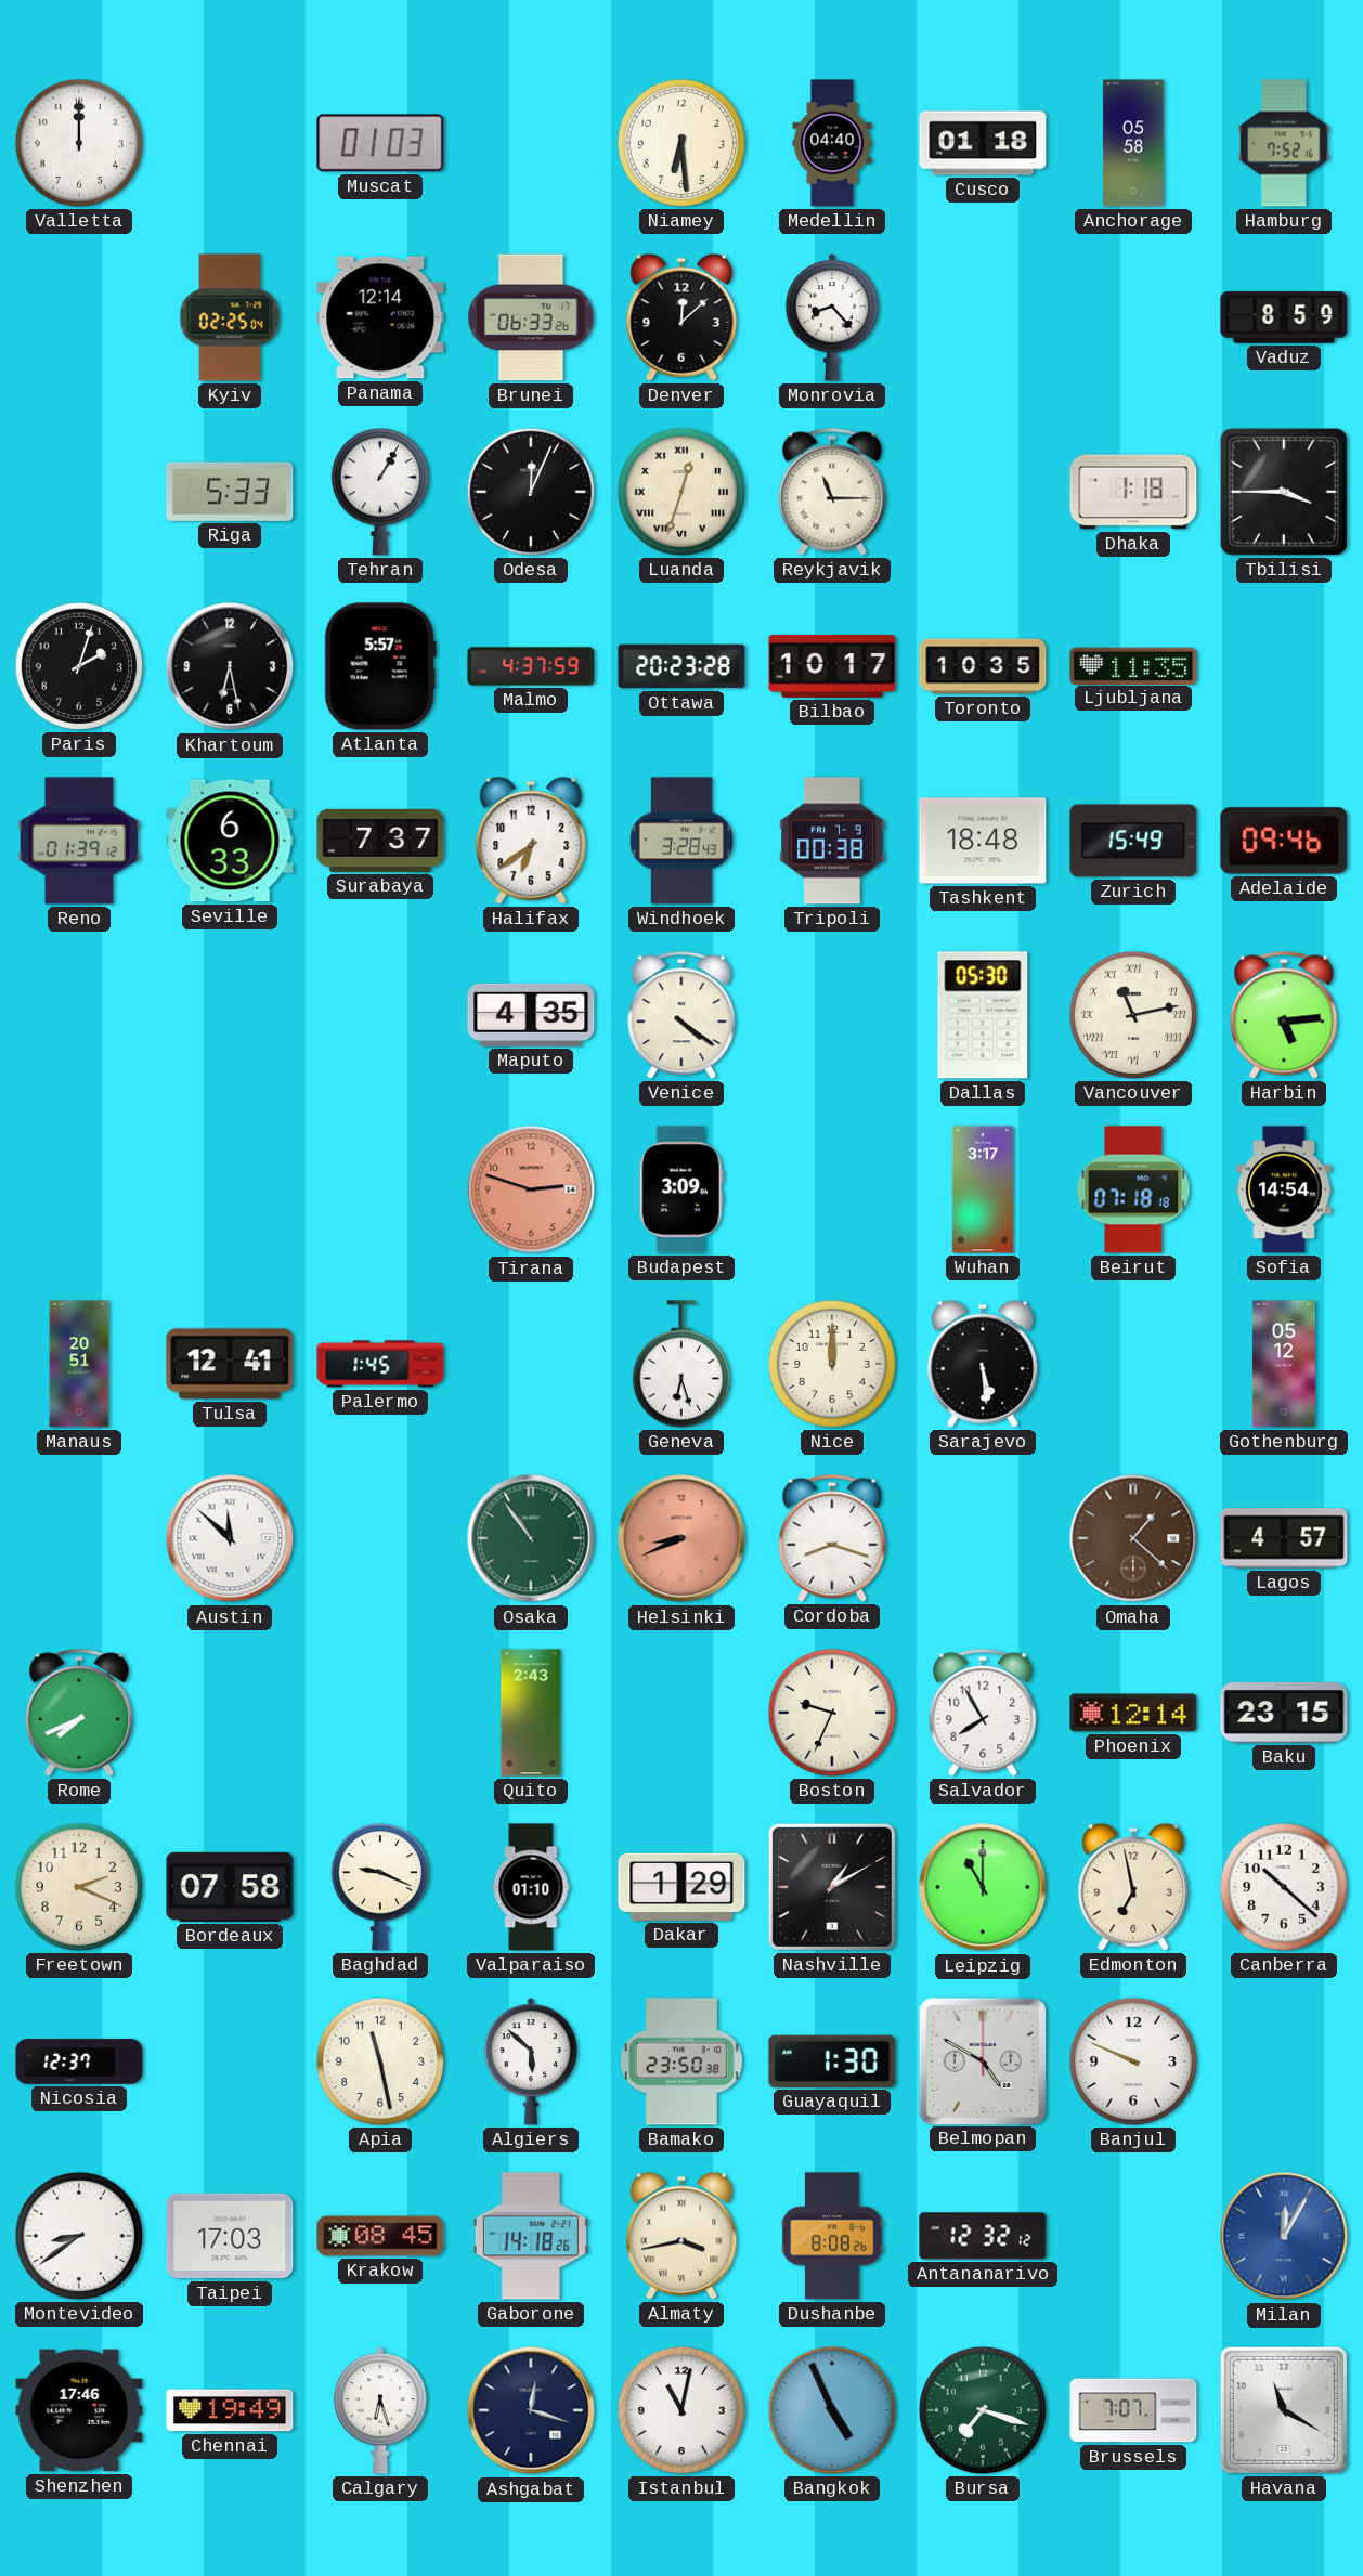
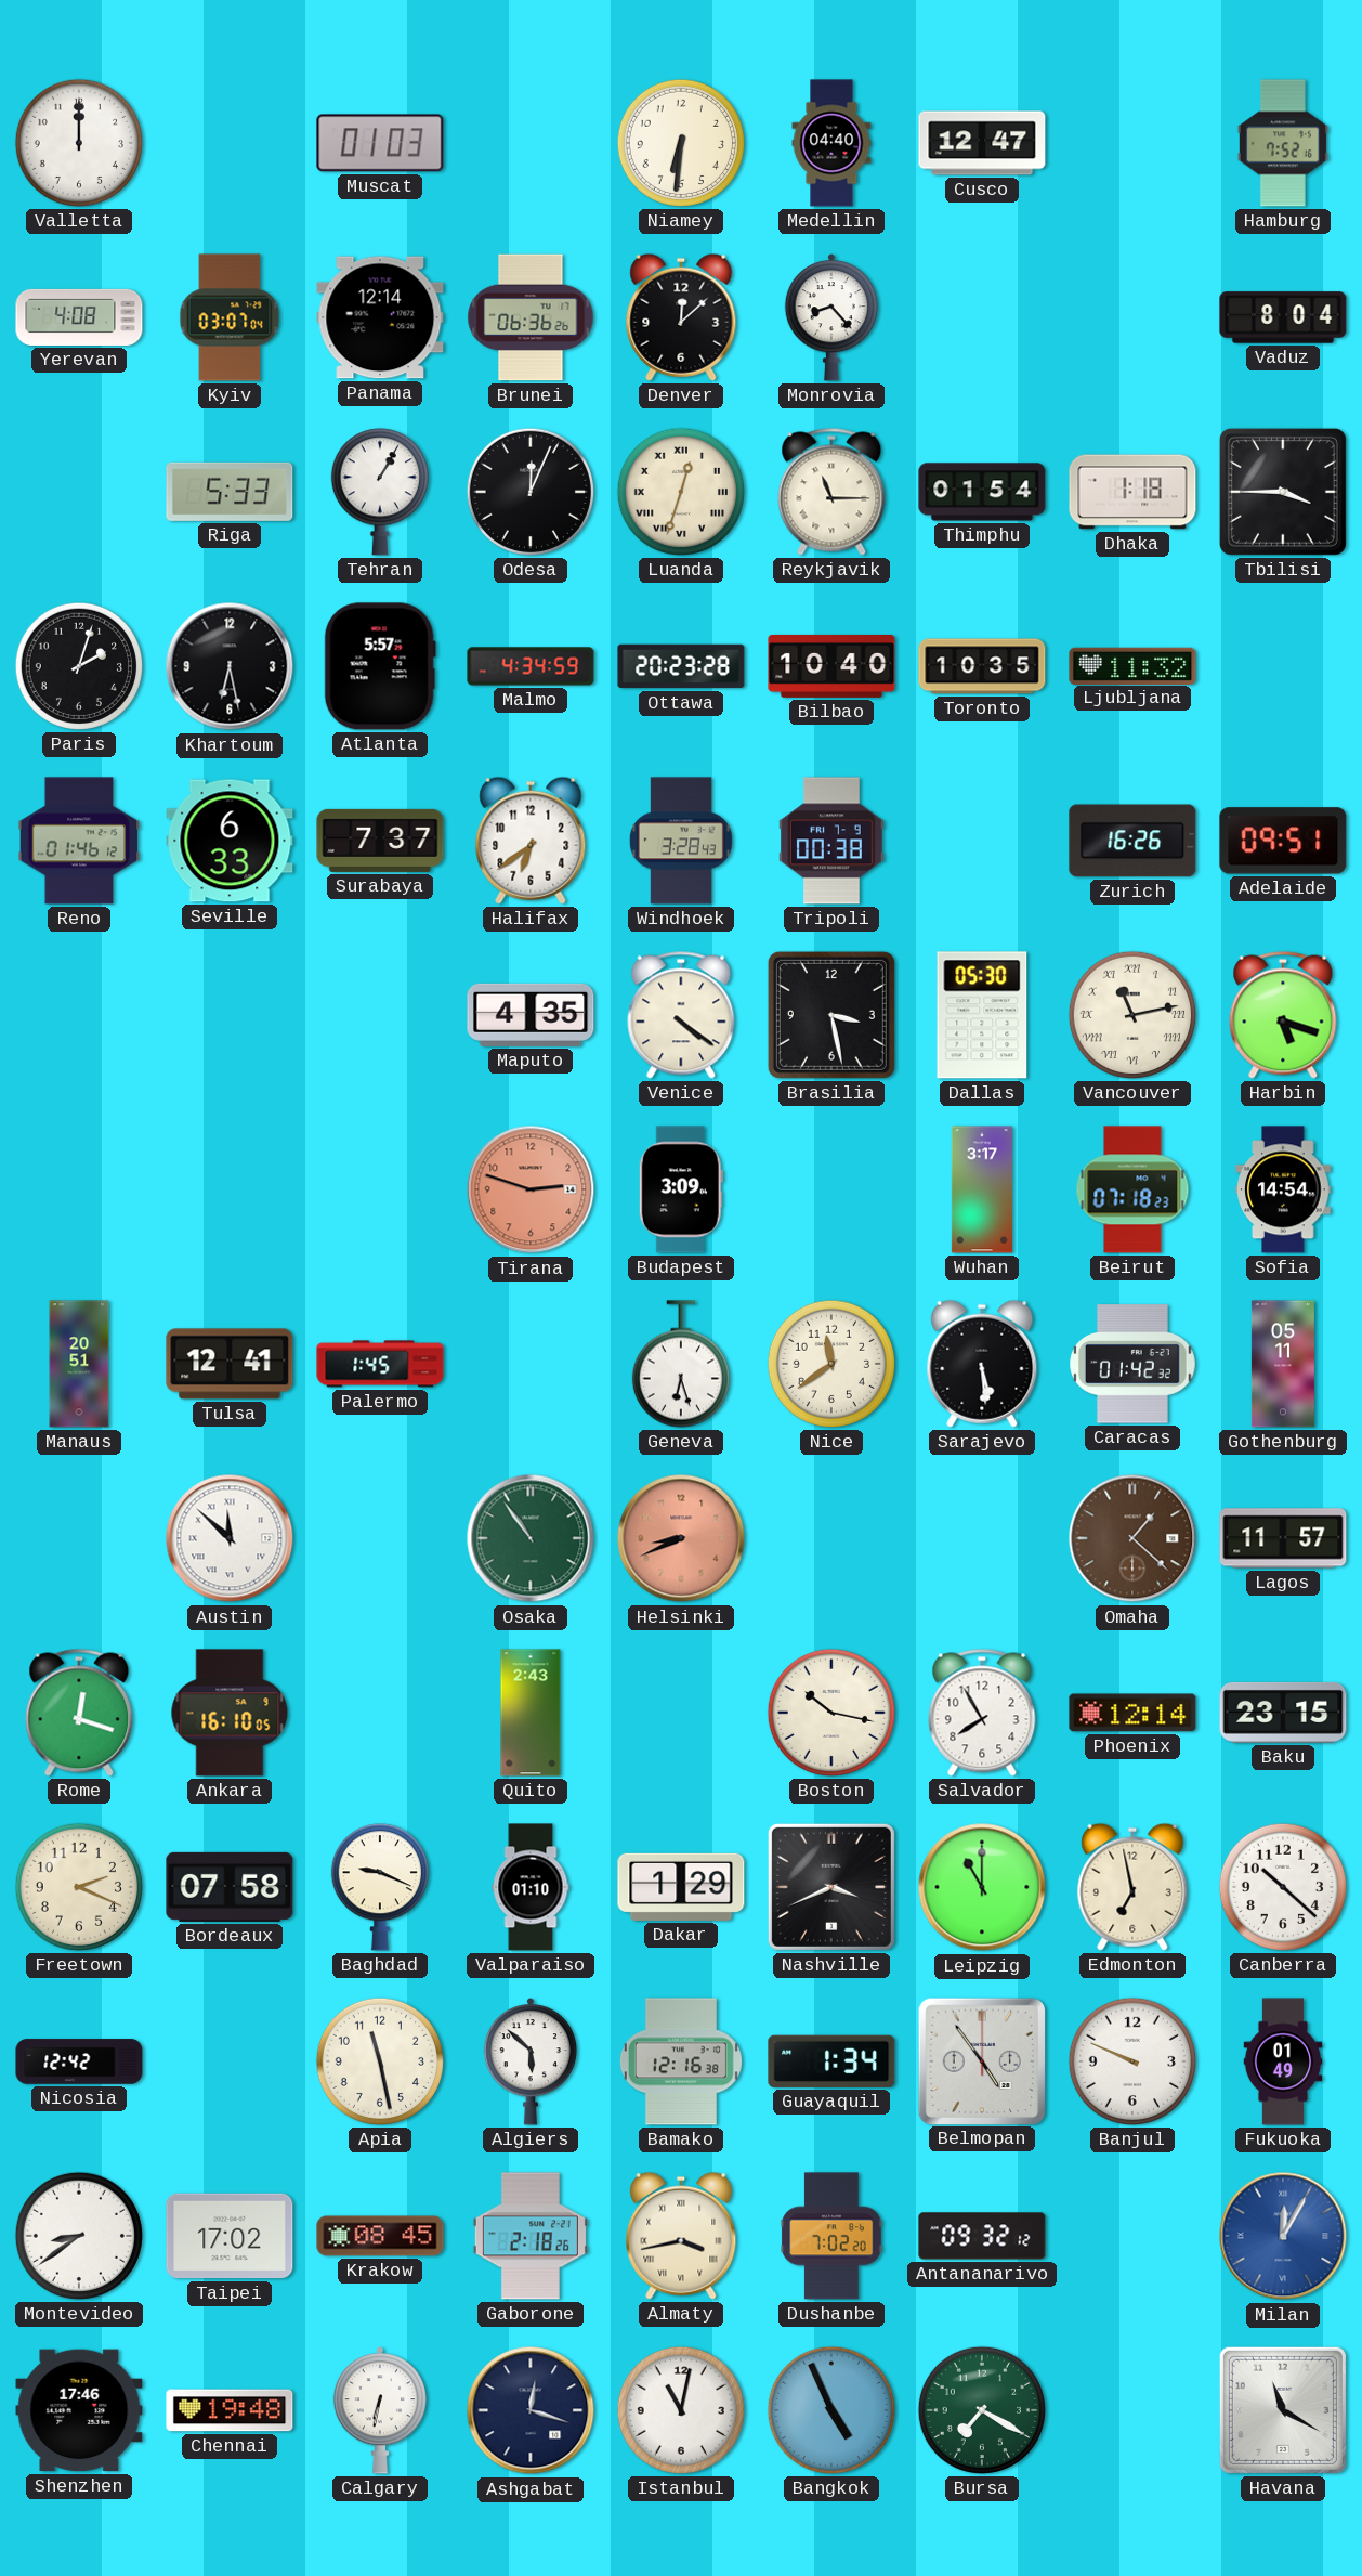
Niamey: 6:29 -> 6:31 (681, 143)
Cusco: 01:18 -> 12:47 (982, 143)
Anchorage: 05:58 -> none (1133, 143)
Yerevan: none -> 4:08 (79, 317)
Kyiv: 02:25 -> 03:07 (230, 317)
Brunei: 06:33 -> 06:36 (531, 317)
Vaduz: 8:59 -> 8:04 (1283, 317)
Thimphu: none -> 01:54 (982, 492)
Malmo: 4:37 -> 4:34 (531, 666)
Bilbao: 10:17 -> 10:40 (831, 666)
Ljubljana: 11:35 -> 11:32 (1132, 665)
Reno: 01:39 -> 01:46 (79, 841)
Tashkent: 18:48 -> none (983, 841)
Zurich: 15:49 -> 16:26 (1132, 841)
Adelaide: 09:46 -> 09:51 (1283, 841)
Brasilia: none -> 3:28 (831, 1015)
Harbin: 5:14 -> 5:18 (1283, 1015)
Beirut: 07:18:18 -> 07:18:23 (1132, 1189)
Nice: 12:00 -> 11:39 (831, 1364)
Caracas: none -> 01:42 (1132, 1364)
Gothenburg: 05:12 -> 05:11 (1283, 1364)
Cordoba: 8:18 -> none (832, 1538)
Lagos: 4:57 -> 11:57 (1283, 1538)
Rome: 7:41 -> 12:18 (79, 1713)
Ankara: none -> 16:10 (230, 1713)
Boston: 9:34 -> 10:17 (831, 1713)
Nashville: 1:10 -> 3:41 (831, 1887)
Nicosia: 12:37 -> 12:42 (79, 2061)
Bamako: 23:50 -> 12:16 (681, 2061)
Guayaquil: 1:30 -> 1:34 (831, 2061)
Belmopan: 4:50 -> 4:54 (981, 2060)
Fukuoka: none -> 01:49 (1283, 2061)
Taipei: 17:03 -> 17:02 (230, 2236)
Gaborone: 14:18 -> 2:18 (531, 2236)
Dushanbe: 8:08 -> 7:02 (831, 2236)
Antananarivo: 12:32 -> 09:32 (982, 2236)
Chennai: 19:49 -> 19:48 (230, 2410)
Calgary: 6:27 -> 6:32 (379, 2410)
Bursa: 7:18 -> 7:20 (982, 2410)
Brussels: 7:07 -> none (1133, 2410)
